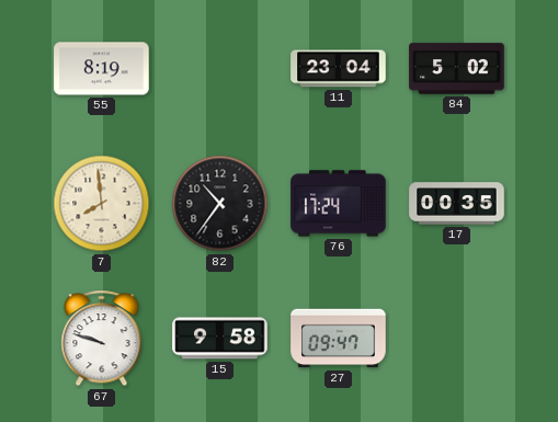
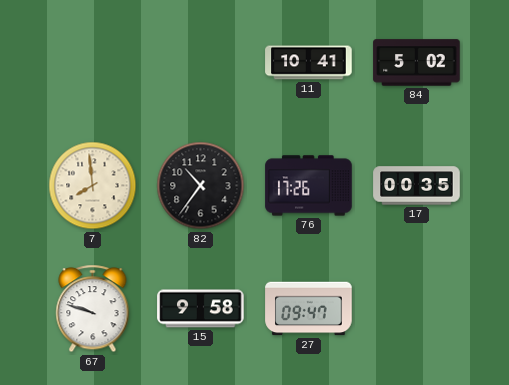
55: 8:19 -> none (102, 69)
11: 23:04 -> 10:41 (309, 63)
76: 17:24 -> 17:26 (309, 186)
